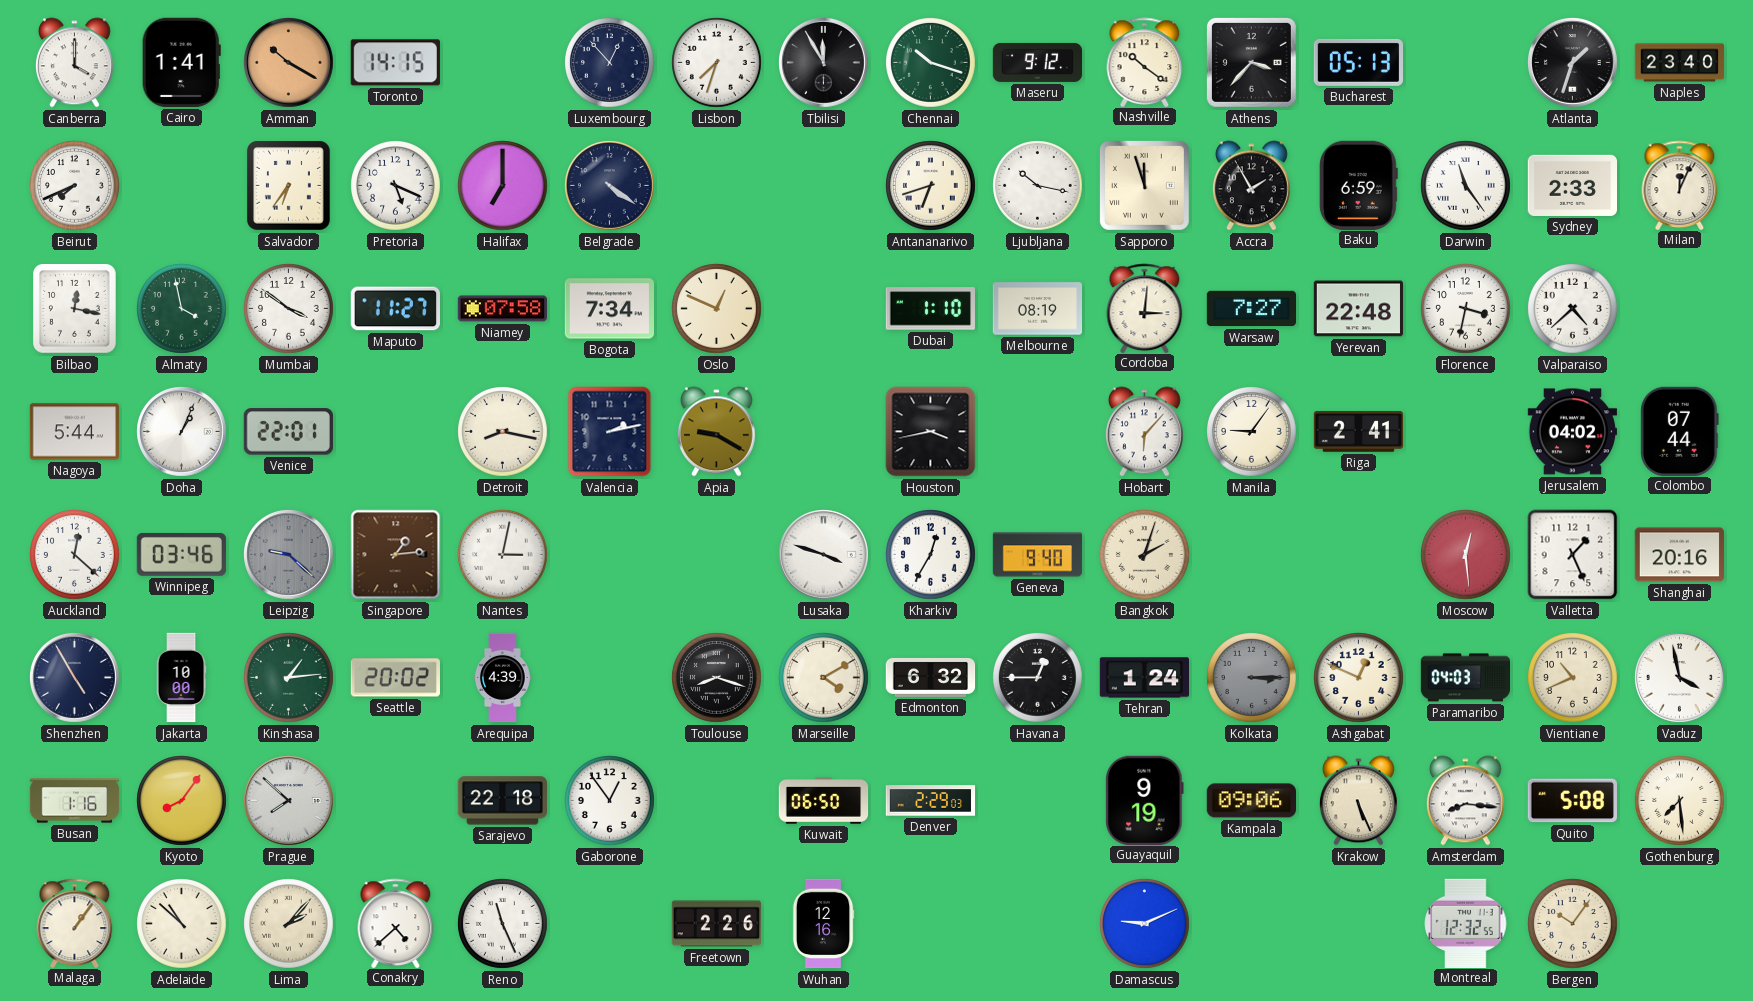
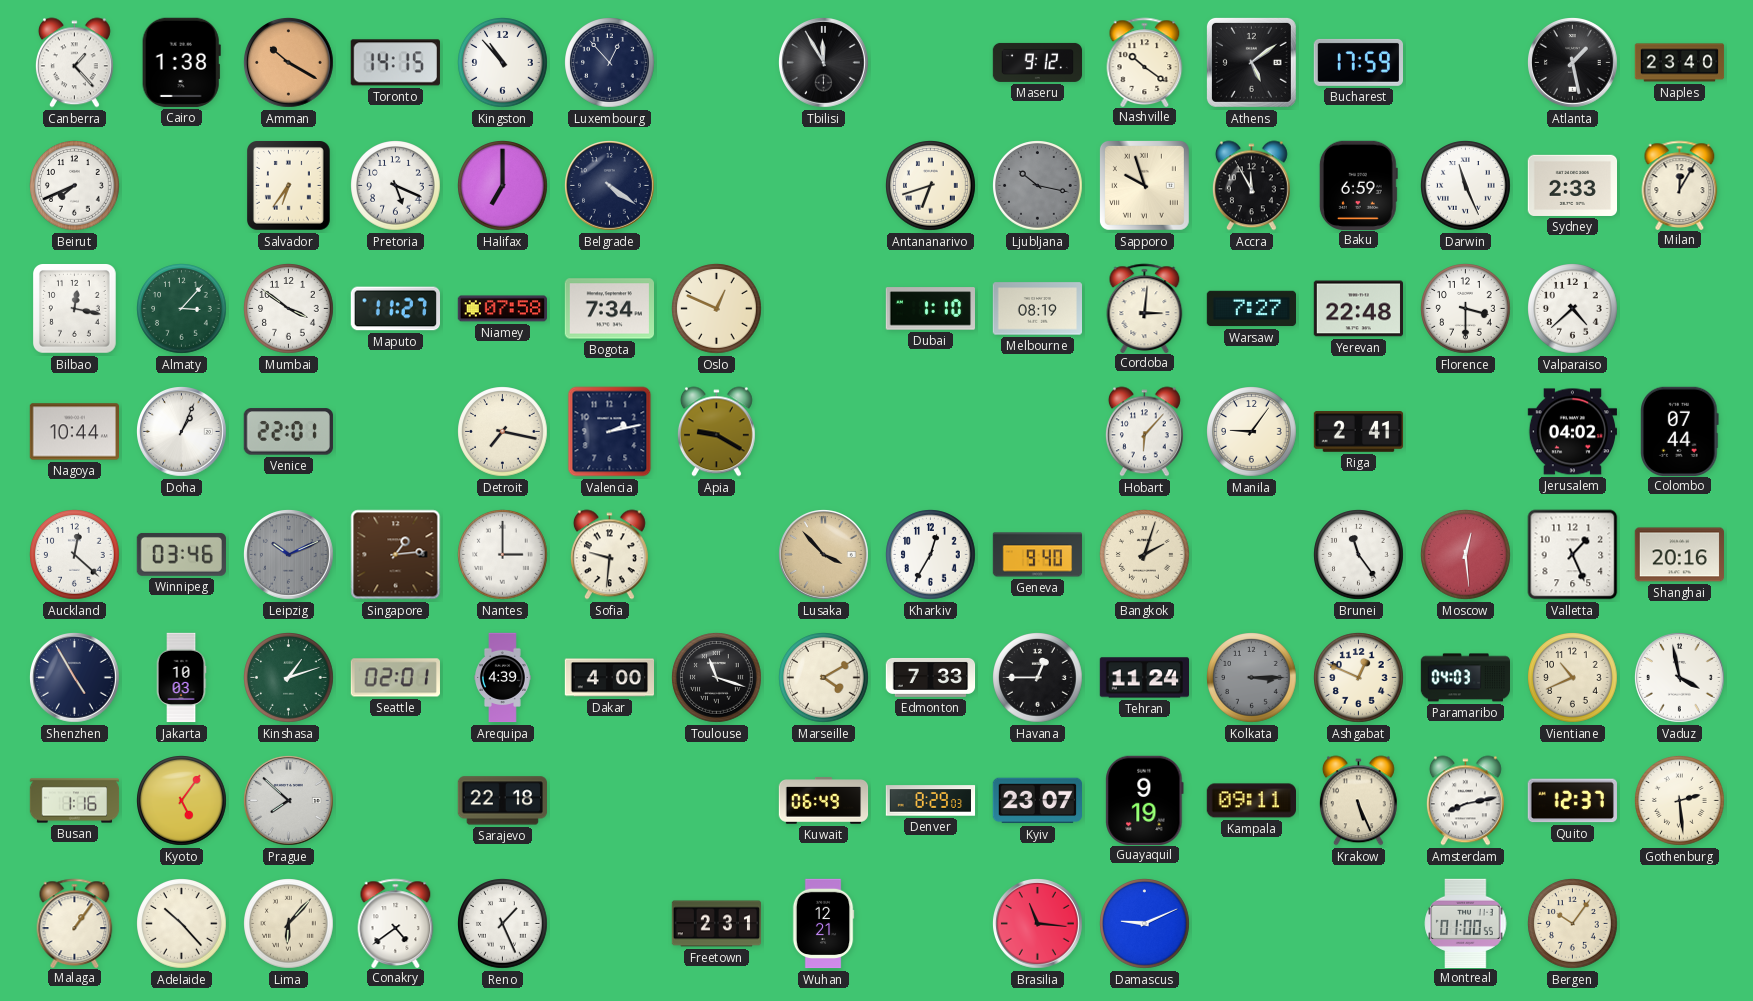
Canberra: 4:00 -> 1:23 (74, 63)
Cairo: 1:41 -> 1:38 (181, 62)
Kingston: none -> 10:53 (503, 63)
Lisbon: 7:33 -> none (717, 63)
Chennai: 10:18 -> none (931, 63)
Athens: 3:37 -> 5:09 (1251, 62)
Bucharest: 05:13 -> 17:59 (1358, 62)
Atlanta: 1:33 -> 1:28 (1573, 63)
Ljubljana dial: white -> grey (1038, 186)
Sapporo: 11:57 -> 9:57 (1144, 185)
Accra: 1:55 -> 11:55 (1251, 186)
Darwin: 11:24 -> 11:26 (1466, 186)
Milan: 12:04 -> 12:05 (1680, 185)
Almaty: 3:58 -> 3:07 (182, 309)
Florence: 3:32 -> 3:30 (1466, 309)
Nagoya: 5:44 -> 10:44 (74, 432)
Detroit: 8:17 -> 7:17 (503, 432)
Houston: 3:43 -> none (931, 432)
Leipzig: 9:22 -> 10:11 (289, 555)
Nantes: 3:02 -> 3:00 (503, 555)
Sofia: none -> 9:31 (609, 555)
Lusaka: 3:48 -> 3:53 (824, 555)
Lusaka dial: white -> champagne (824, 555)
Brunei: none -> 11:24 (1359, 555)
Jakarta: 10:00 -> 10:03 (181, 678)
Kinshasa: 1:14 -> 1:12 (289, 678)
Seattle: 20:02 -> 02:01 (395, 678)
Dakar: none -> 4:00 (610, 678)
Toulouse: 8:18 -> 11:18 (717, 678)
Edmonton: 6:32 -> 7:33 (931, 677)
Tehran: 1:24 -> 11:24 (1144, 678)
Kyoto: 8:06 -> 5:06 (182, 801)
Gaborone: 12:54 -> none (610, 801)
Kuwait: 06:50 -> 06:49 (824, 801)
Denver: 2:29 -> 8:29 (931, 801)
Kyiv: none -> 23:07 (1037, 801)
Kampala: 09:06 -> 09:11 (1251, 801)
Amsterdam: 8:16 -> 8:13 (1465, 801)
Quito: 5:08 -> 12:37 (1572, 801)
Gothenburg: 7:29 -> 2:29 (1680, 801)
Adelaide: 10:52 -> 10:23 (182, 924)
Lima: 2:07 -> 6:07 (289, 924)
Conakry: 4:38 -> 4:39 (396, 923)
Reno: 11:26 -> 1:26 (503, 924)
Freetown: 2:26 -> 2:31 (717, 924)
Wuhan: 12:16 -> 12:21 (823, 924)
Brasilia: none -> 11:16 (1038, 924)
Montreal: 12:32 -> 01:00 (1466, 923)
